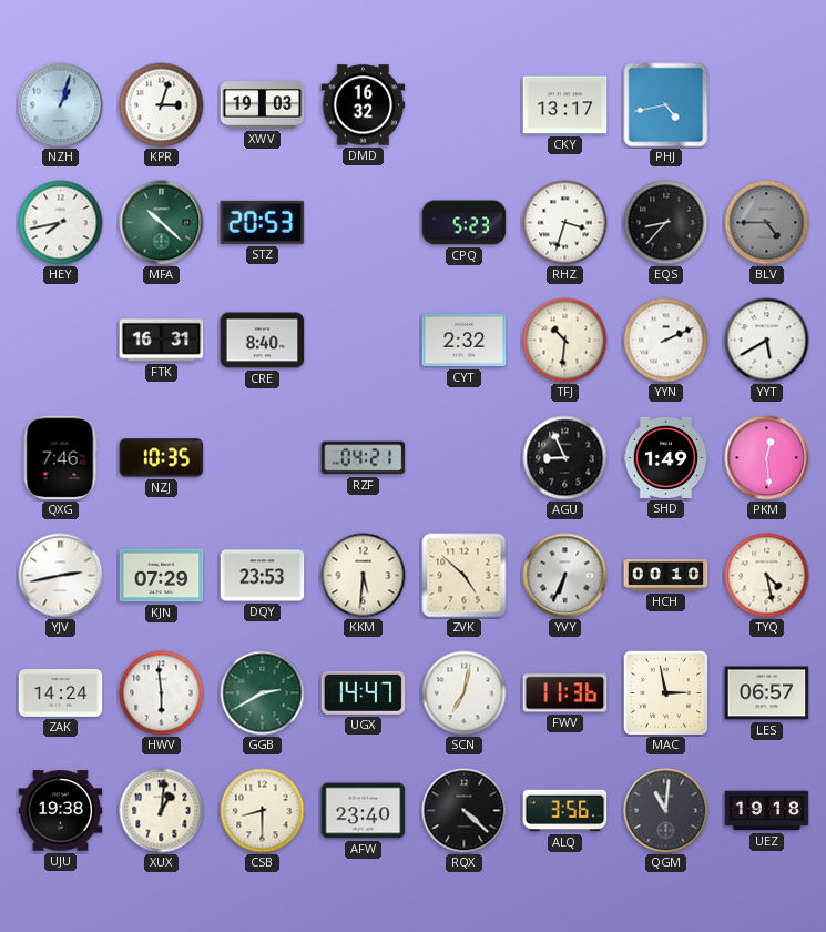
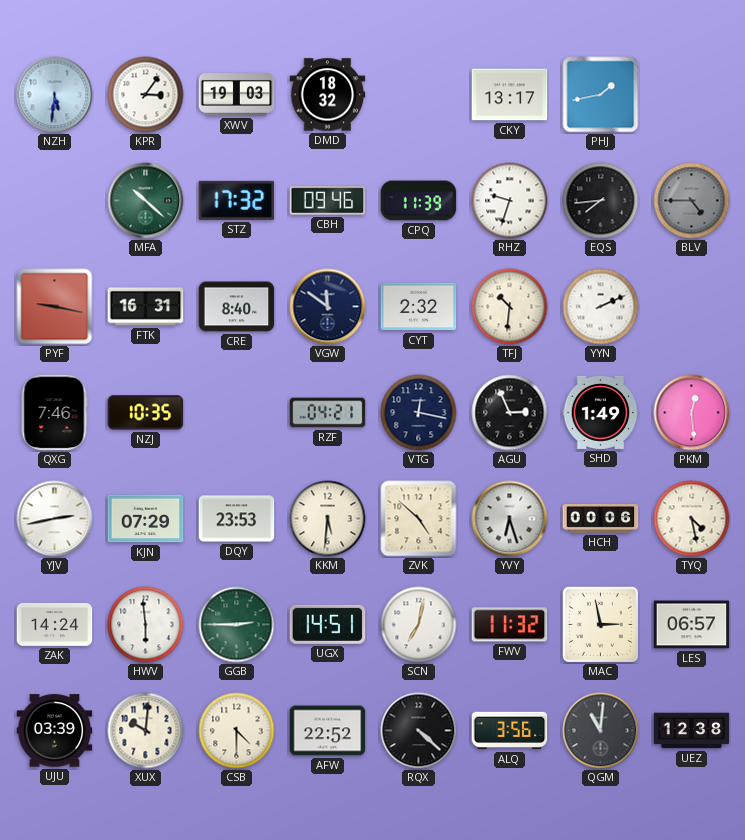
NZH: 1:03 -> 5:31 (55, 95)
KPR: 3:03 -> 3:06 (146, 95)
DMD: 16:32 -> 18:32 (328, 95)
PHJ: 4:43 -> 1:43 (601, 95)
HEY: 7:43 -> none (61, 223)
STZ: 20:53 -> 17:32 (237, 200)
CBH: none -> 09:46 (328, 201)
CPQ: 5:23 -> 11:39 (419, 201)
RHZ: 3:33 -> 9:33 (510, 201)
EQS: 8:37 -> 7:44 (601, 201)
PYF: none -> 9:17 (55, 307)
VGW: none -> 11:51 (328, 307)
YYT: 5:40 -> none (767, 341)
VTG: none -> 12:17 (419, 413)
AGU: 8:56 -> 2:56 (510, 413)
YVY: 6:34 -> 6:27 (510, 519)
HCH: 00:10 -> 00:06 (601, 519)
GGB: 2:40 -> 2:45 (237, 625)
UGX: 14:47 -> 14:51 (328, 624)
FWV: 11:36 -> 11:32 (510, 625)
UJU: 19:38 -> 03:39 (55, 731)
XUX: 1:01 -> 10:01 (146, 731)
CSB: 8:30 -> 4:30 (237, 731)
AFW: 23:40 -> 22:52 (328, 731)
UEZ: 19:18 -> 12:38 (692, 731)
